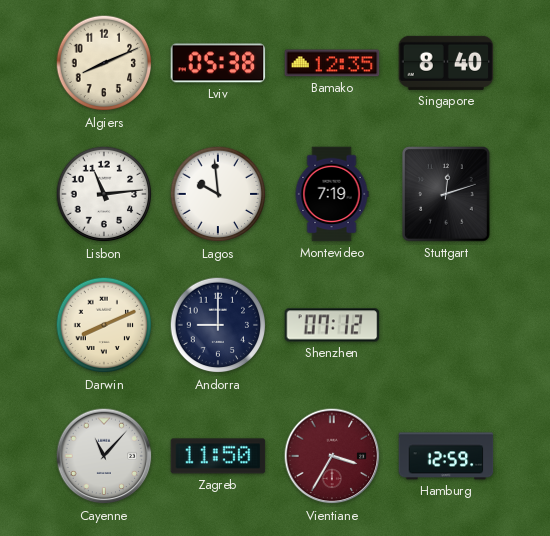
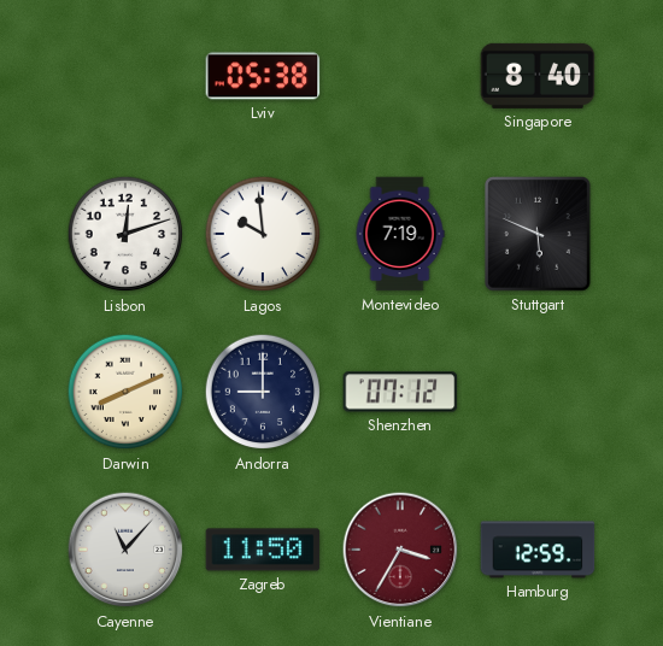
Algiers: 8:11 -> none (104, 63)
Bamako: 12:35 -> none (332, 63)
Lisbon: 11:14 -> 12:12 (125, 234)
Stuttgart: 12:12 -> 5:49 (539, 234)
